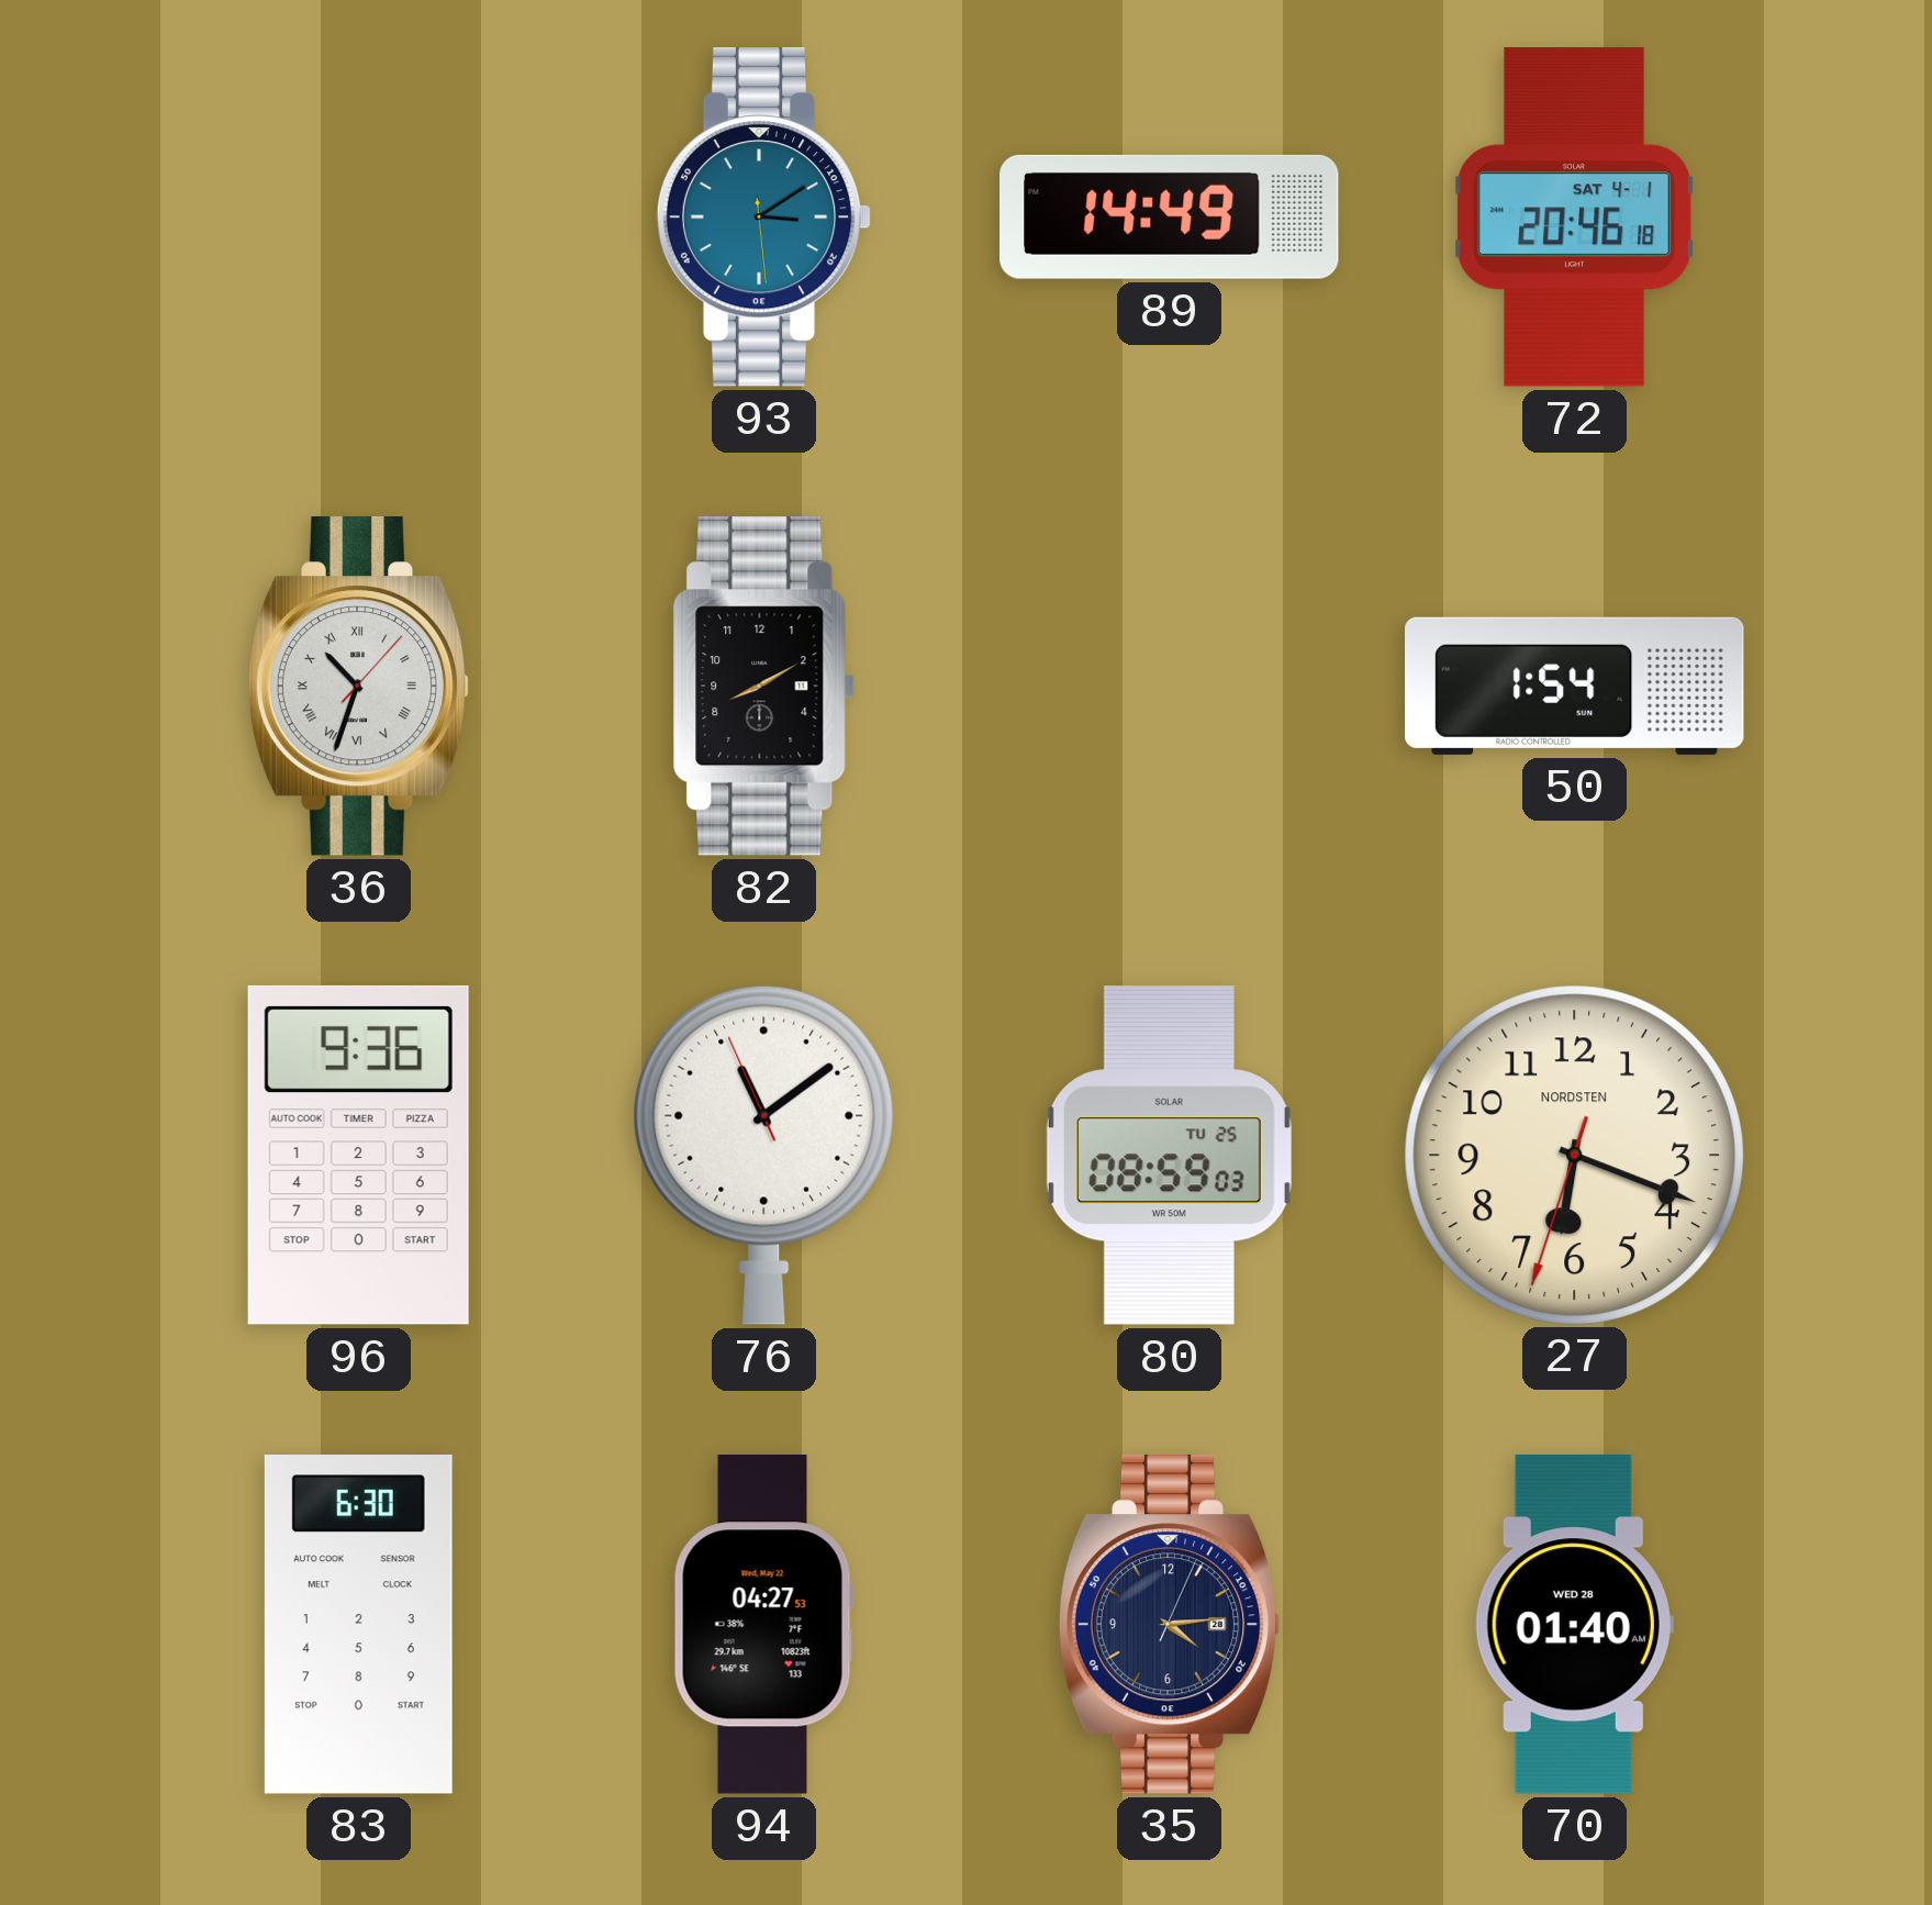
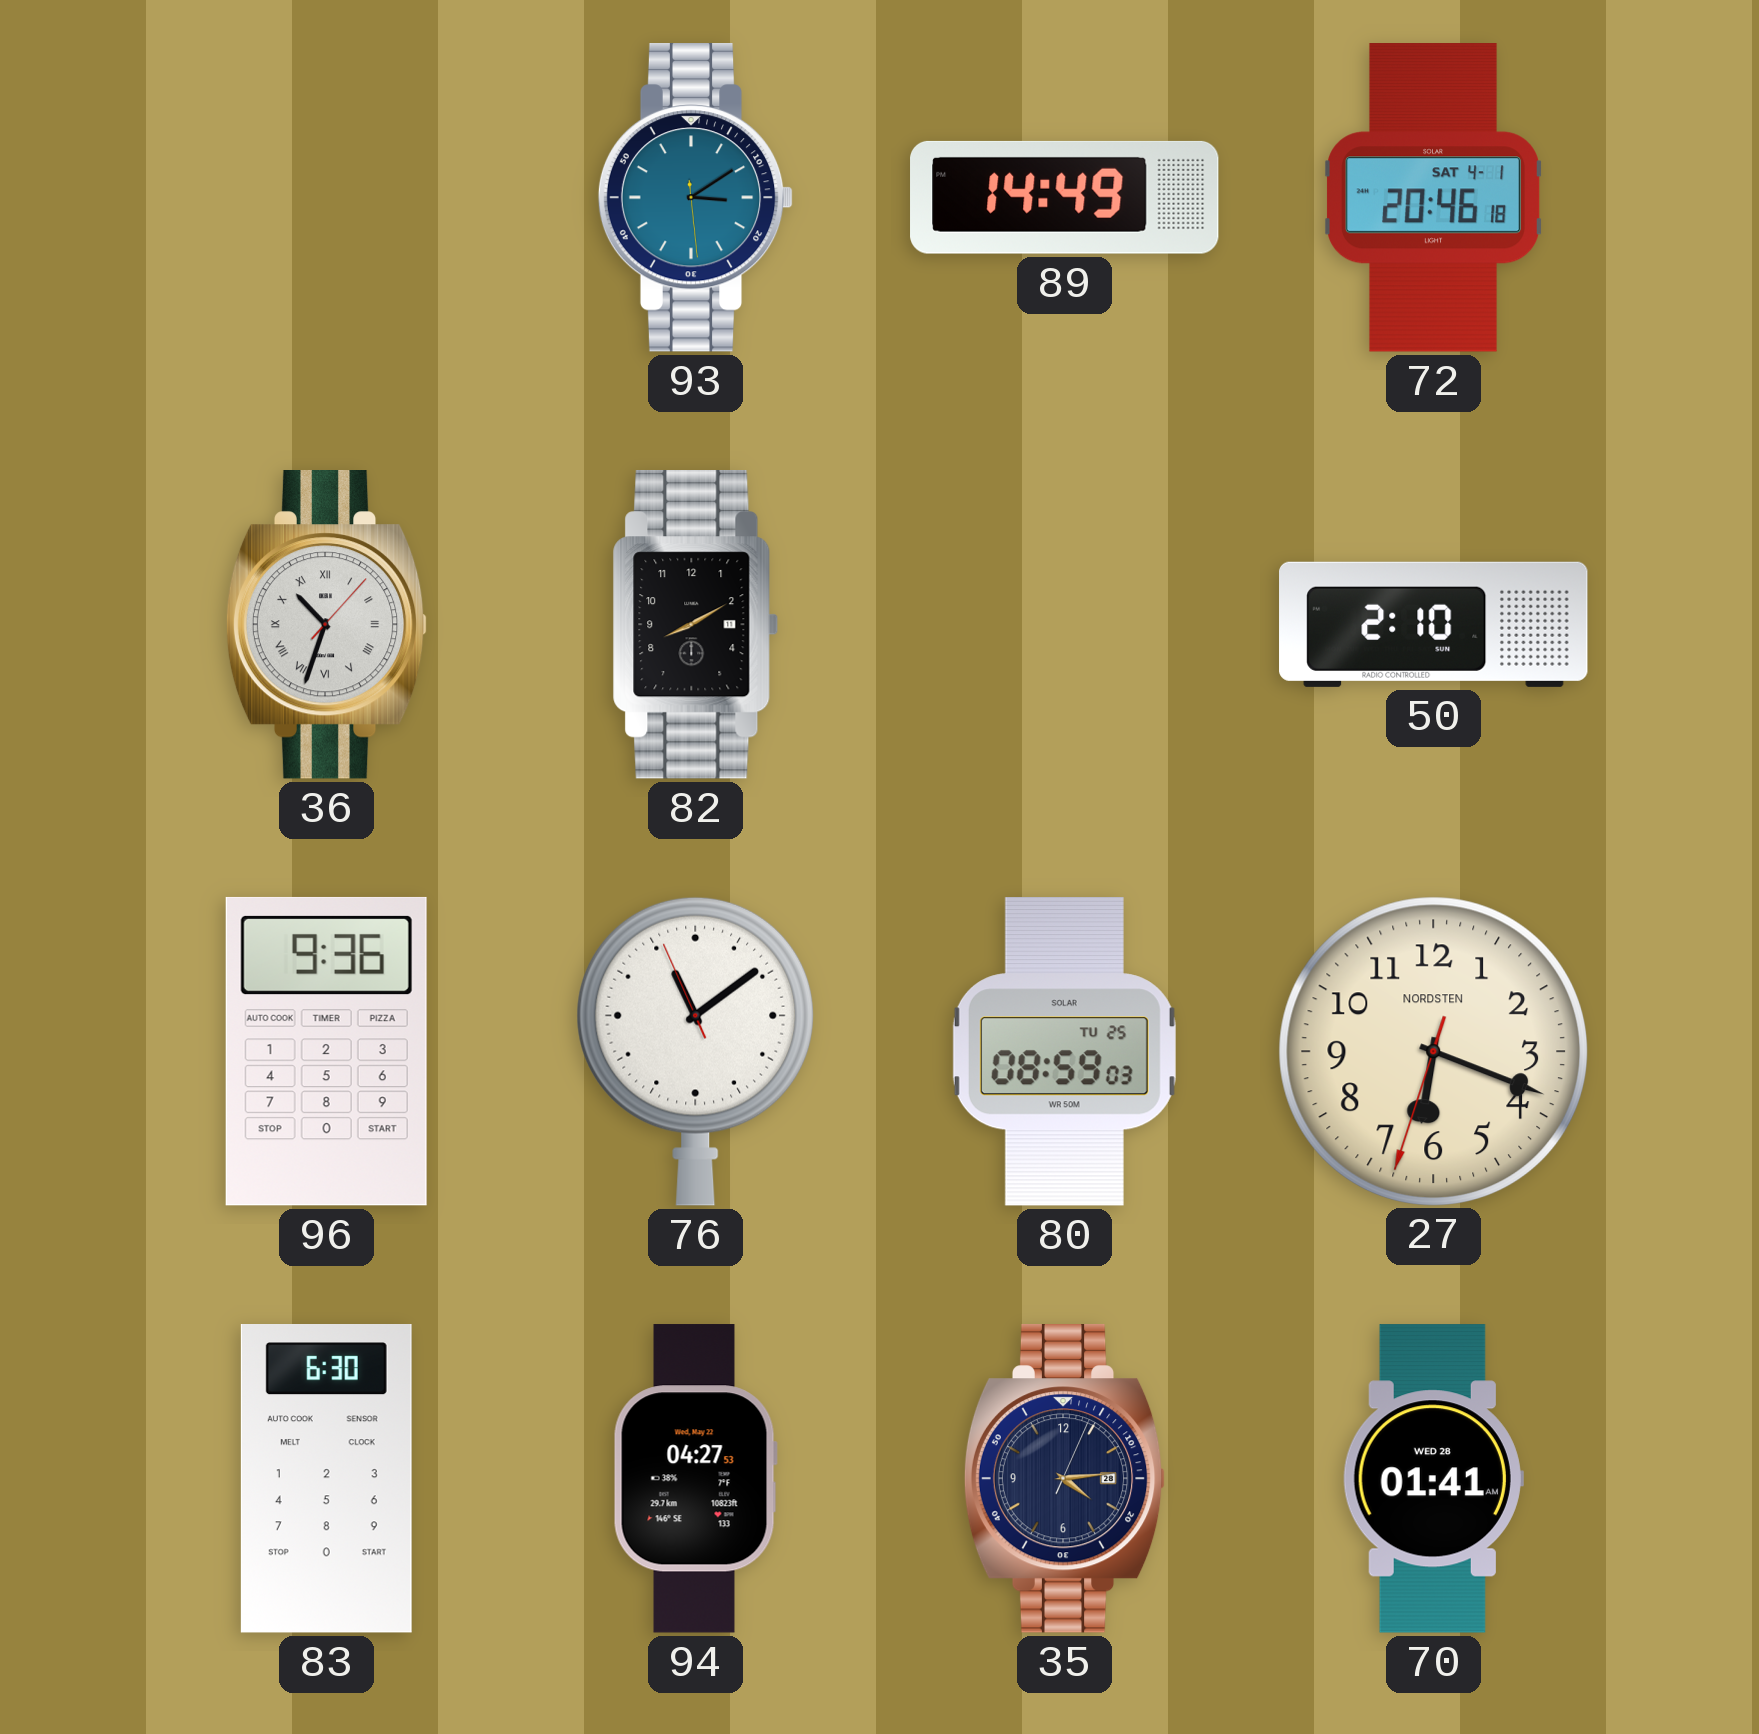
50: 1:54 -> 2:10 (1434, 624)
70: 01:40 -> 01:41 (1433, 1479)
